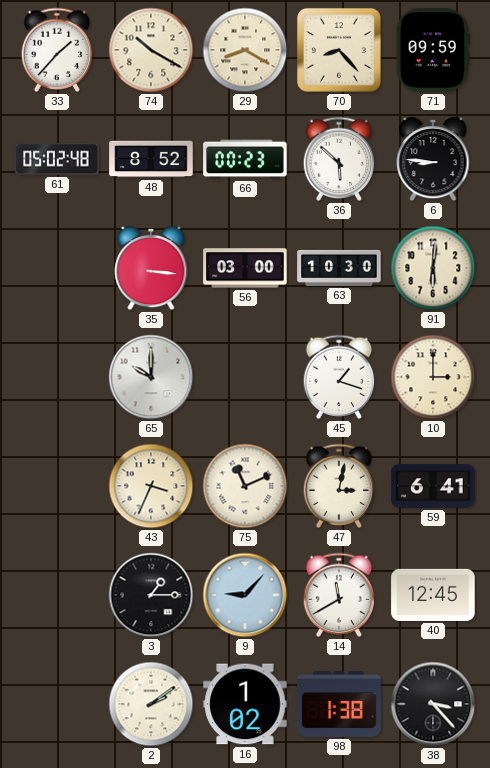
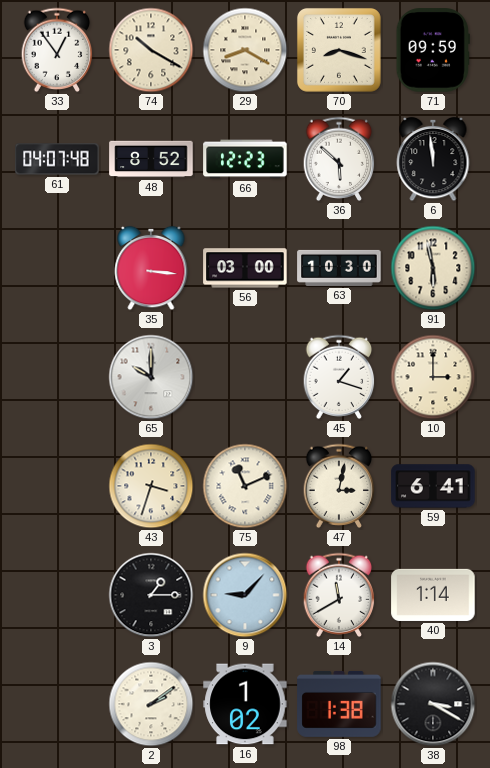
33: 1:37 -> 12:54 (57, 50)
70: 8:23 -> 8:18 (339, 50)
61: 05:02 -> 04:07 (57, 159)
66: 00:23 -> 12:23 (245, 159)
6: 8:46 -> 11:59 (433, 159)
91: 6:01 -> 5:58 (433, 268)
43: 3:34 -> 3:33 (151, 486)
40: 12:45 -> 1:14 (433, 595)
38: 3:23 -> 3:20 (433, 704)
